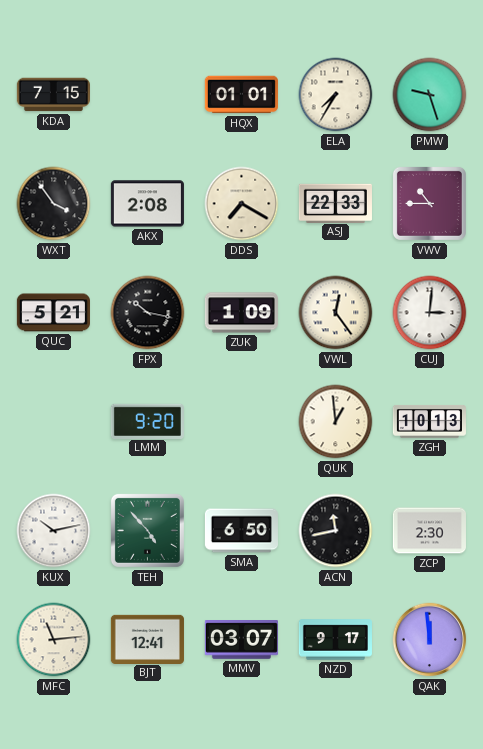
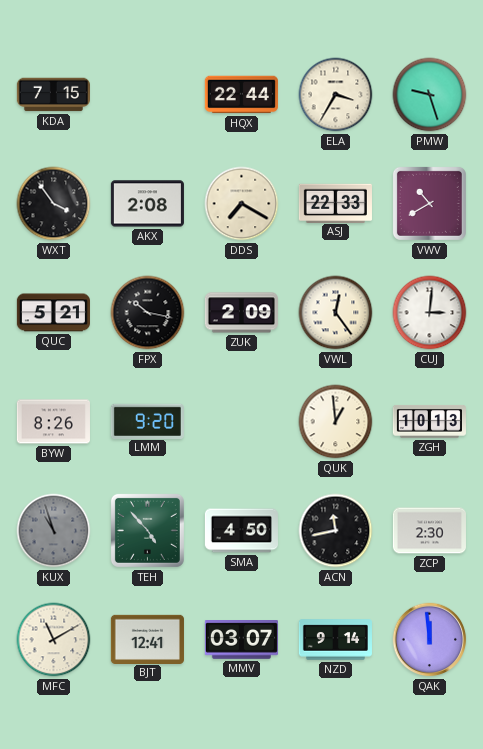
HQX: 01:01 -> 22:44 (241, 95)
ELA: 7:35 -> 3:35 (336, 95)
VWV: 10:45 -> 10:40 (429, 203)
ZUK: 1:09 -> 2:09 (241, 313)
BYW: none -> 8:26 (53, 422)
KUX: 10:13 -> 10:57 (54, 531)
KUX dial: white -> grey (54, 531)
SMA: 6:50 -> 4:50 (241, 531)
MFC: 11:14 -> 11:10 (54, 640)
NZD: 9:17 -> 9:14 (335, 640)
